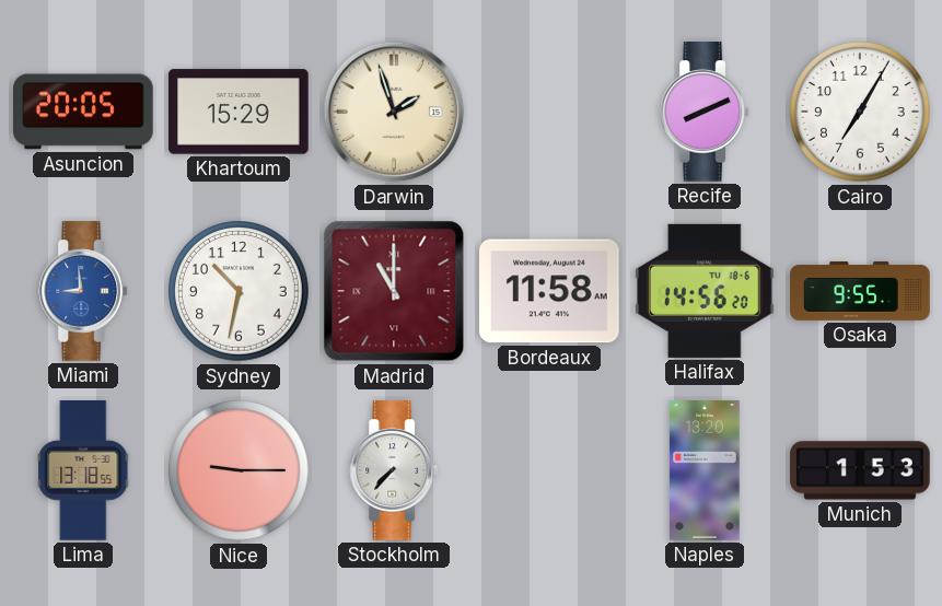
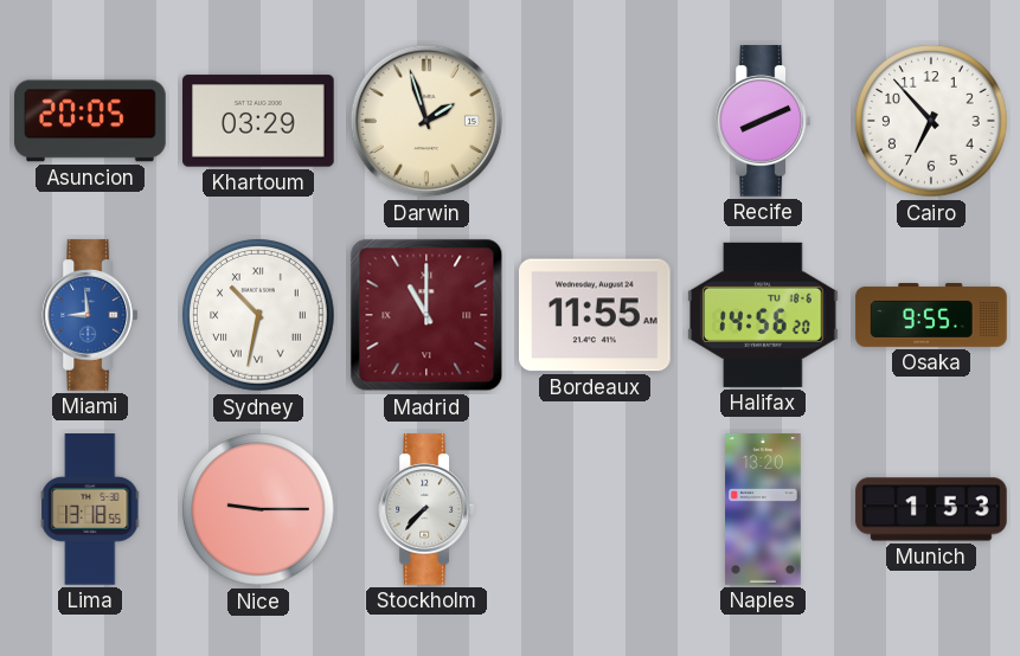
Khartoum: 15:29 -> 03:29 (258, 121)
Cairo: 7:05 -> 6:53 (931, 121)
Sydney numerals: Arabic -> Roman (258, 315)
Bordeaux: 11:58 -> 11:55 (595, 315)
